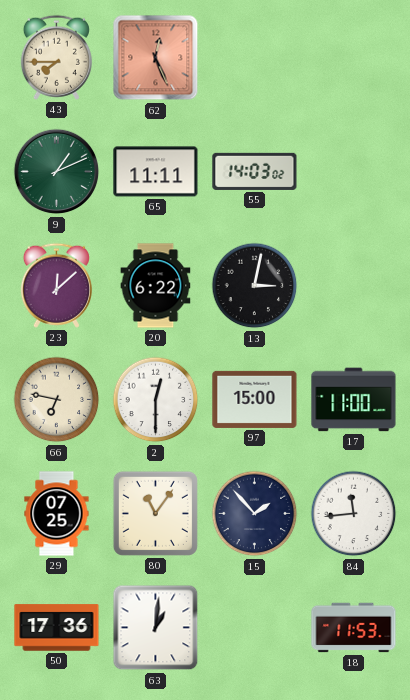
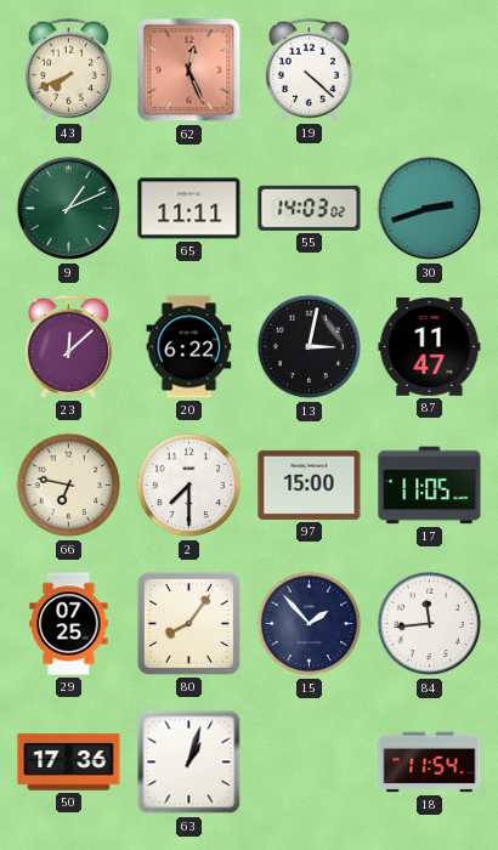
43: 7:45 -> 7:41 (68, 69)
19: none -> 4:22 (309, 69)
30: none -> 2:42 (430, 209)
87: none -> 11:47 (430, 347)
2: 12:30 -> 7:30 (189, 486)
17: 11:00 -> 11:05 (430, 486)
80: 11:06 -> 8:06 (188, 623)
63: 1:01 -> 1:03 (189, 763)
18: 11:53 -> 11:54 (430, 763)
